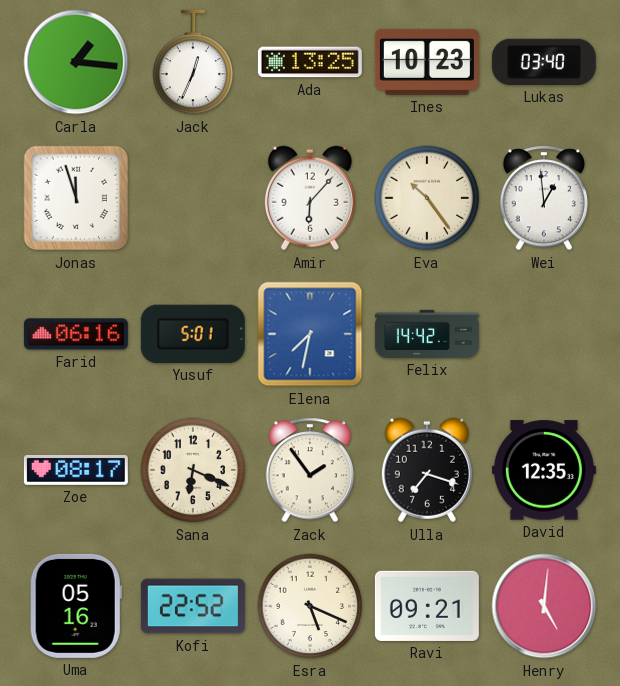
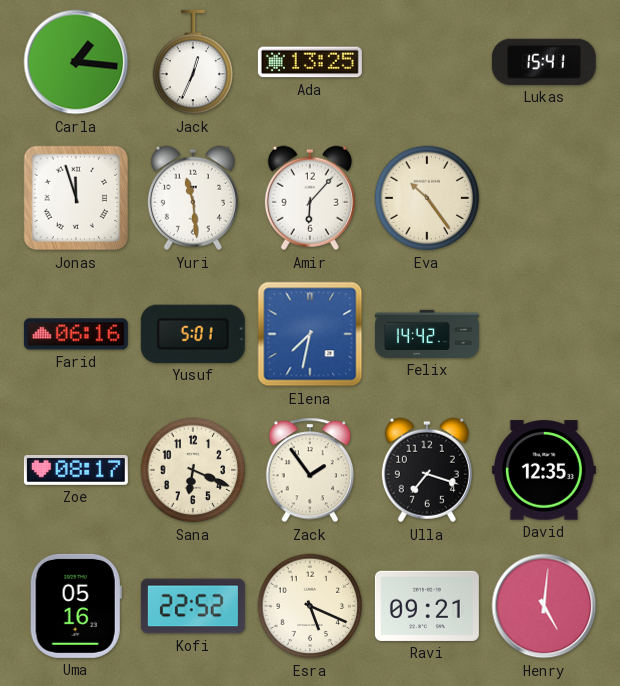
Ines: 10:23 -> none (427, 62)
Lukas: 03:40 -> 15:41 (544, 62)
Yuri: none -> 11:29 (193, 198)
Wei: 12:59 -> none (543, 198)
